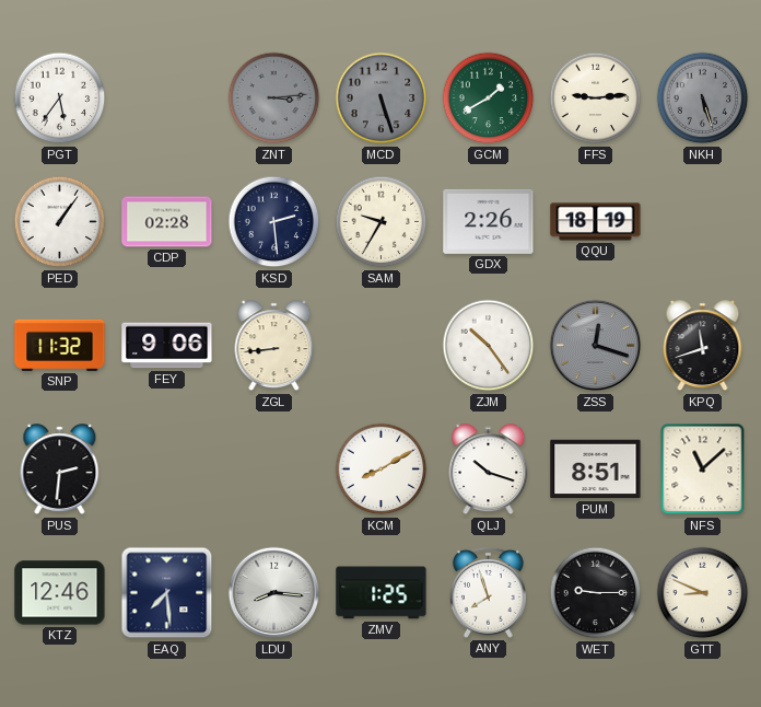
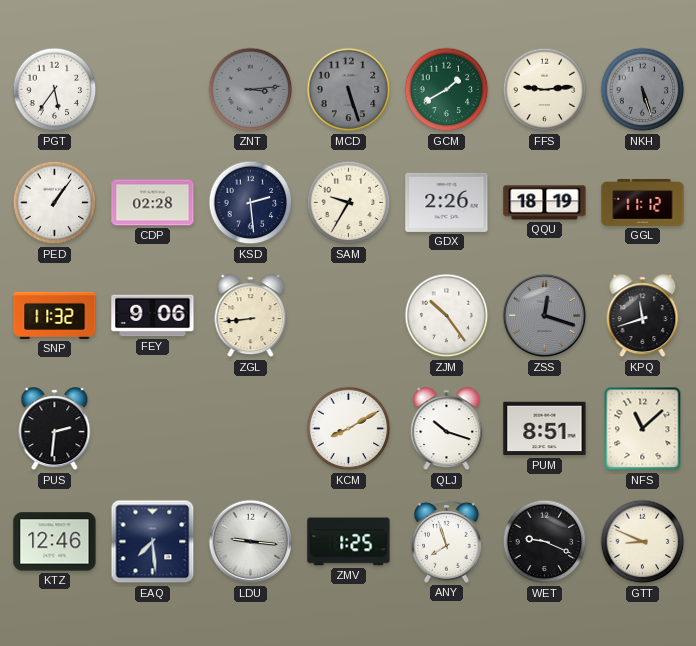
GGL: none -> 11:12 (643, 203)
LDU: 8:16 -> 9:16 (251, 542)
WET: 9:15 -> 9:19 (545, 542)
